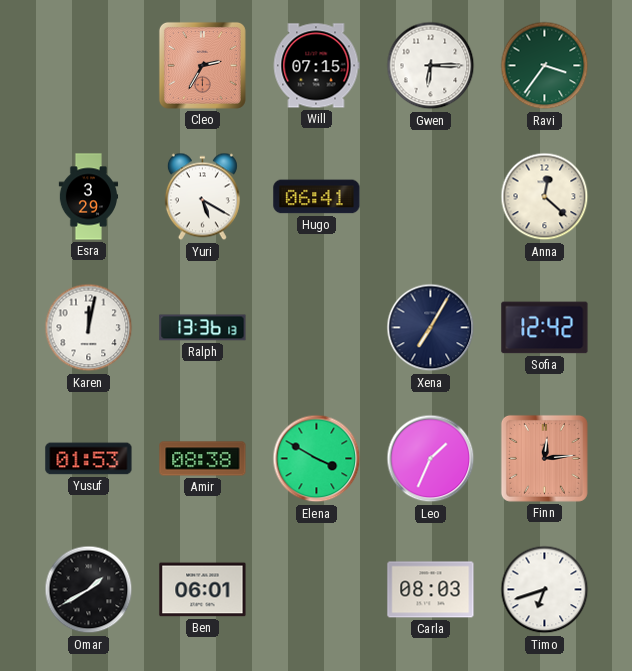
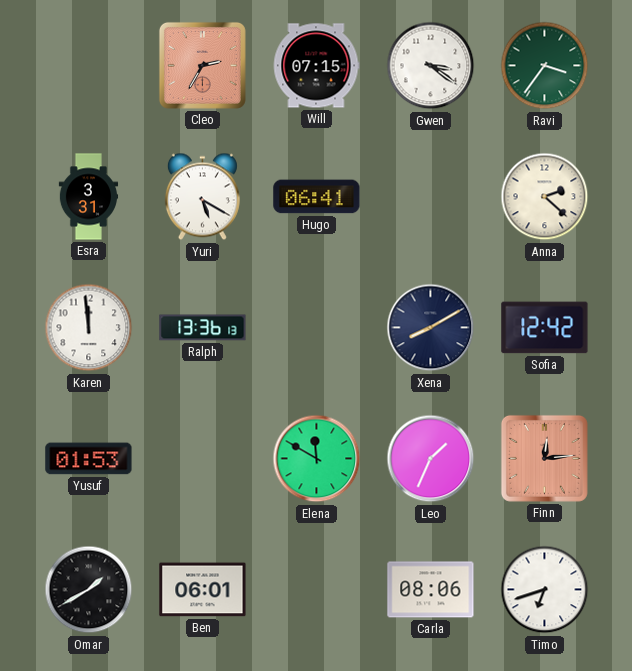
Gwen: 6:15 -> 3:21 (431, 66)
Esra: 3:29 -> 3:31 (89, 197)
Anna: 12:22 -> 2:22 (545, 197)
Karen: 12:02 -> 11:59 (89, 328)
Xena: 7:05 -> 8:10 (431, 328)
Amir: 08:38 -> none (203, 459)
Elena: 3:50 -> 11:50 (317, 459)
Carla: 08:03 -> 08:06 (431, 590)
